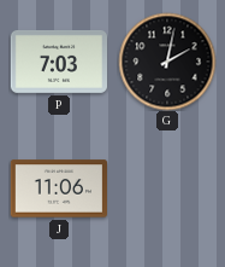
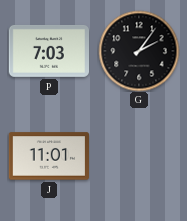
G: 2:02 -> 2:06 (139, 51)
J: 11:06 -> 11:01 (48, 156)
